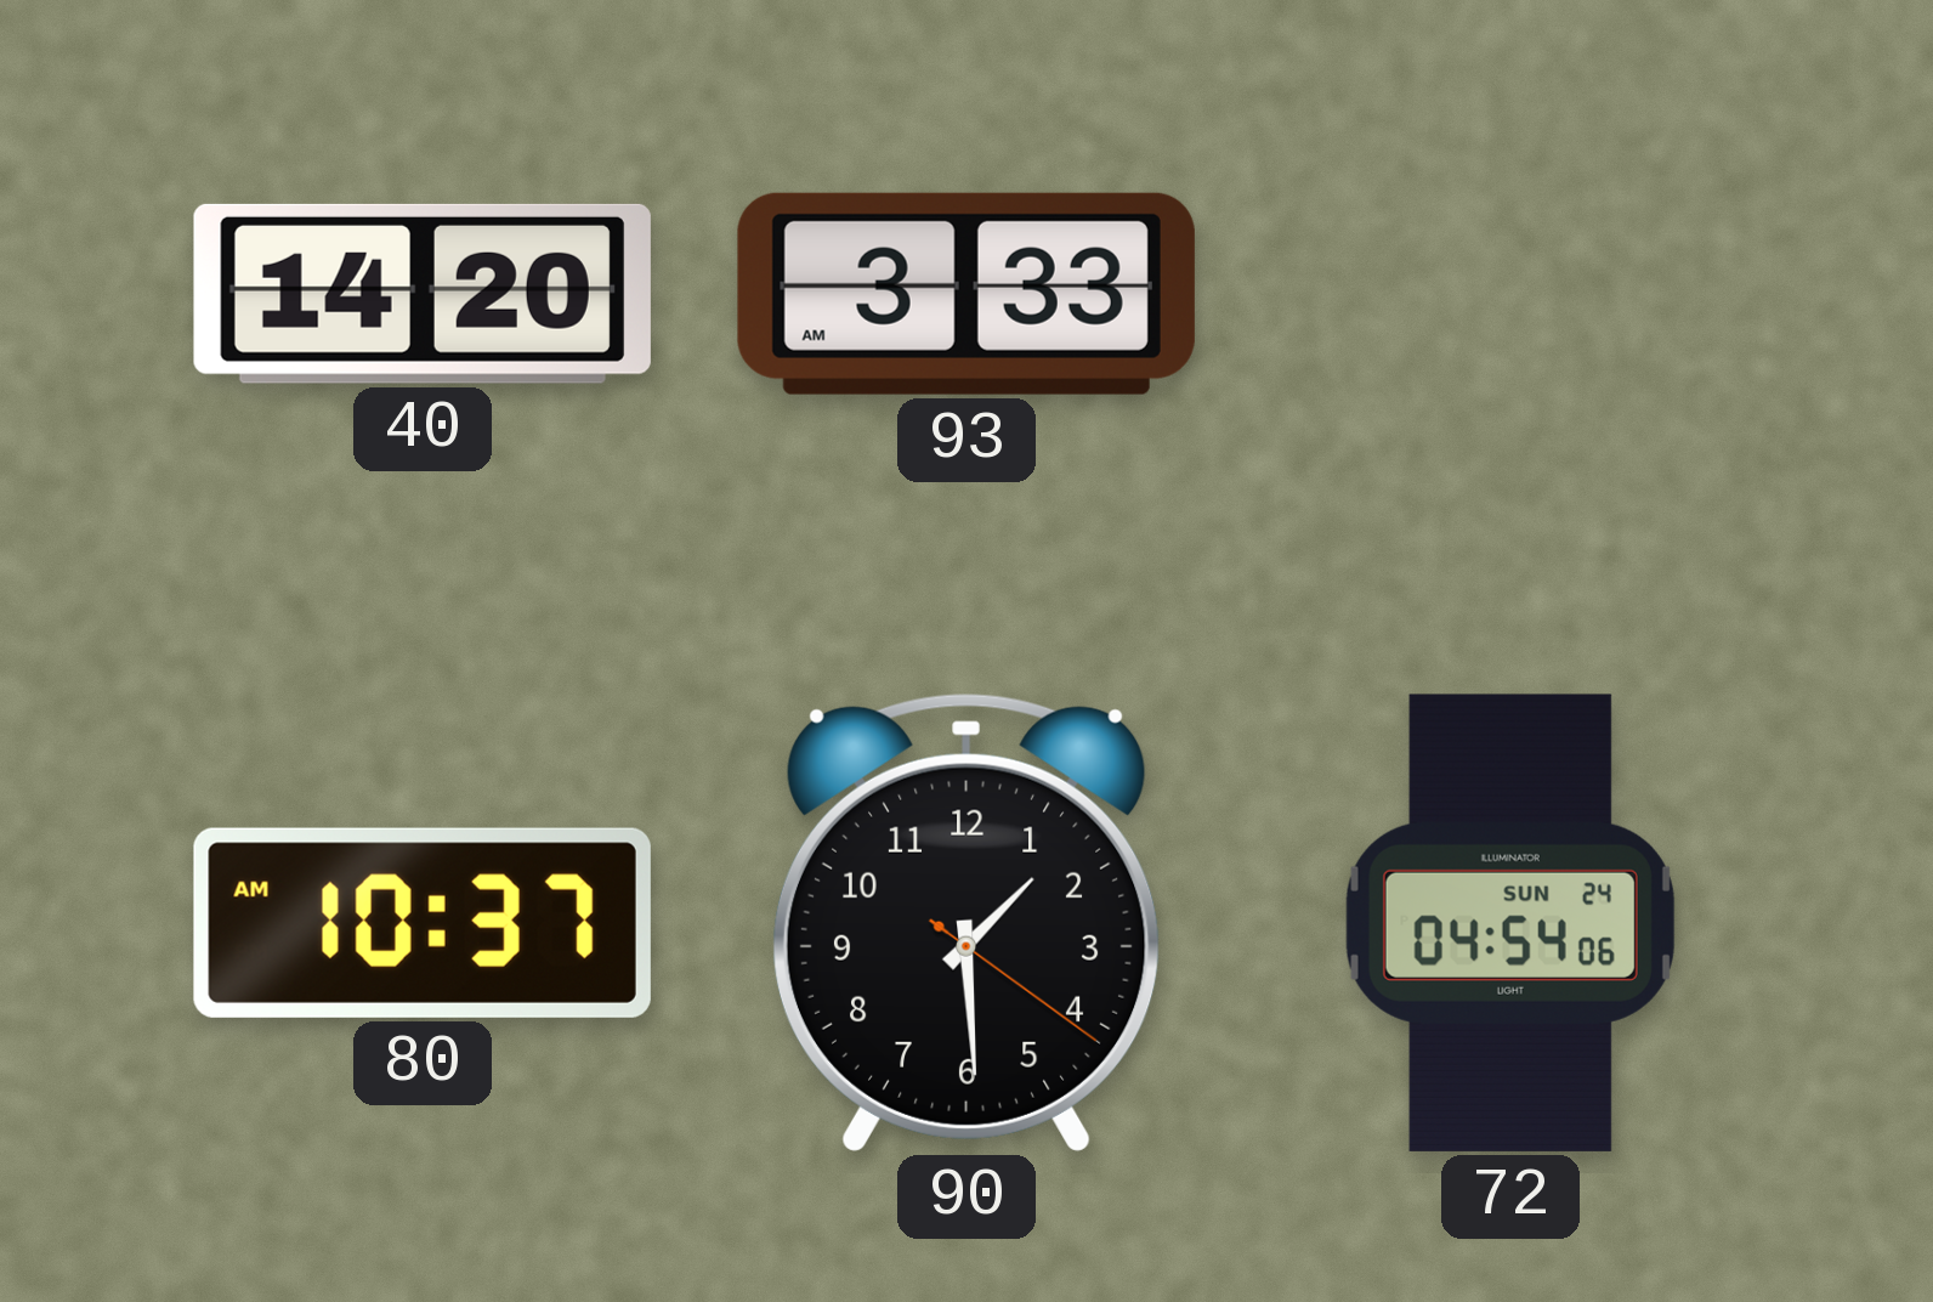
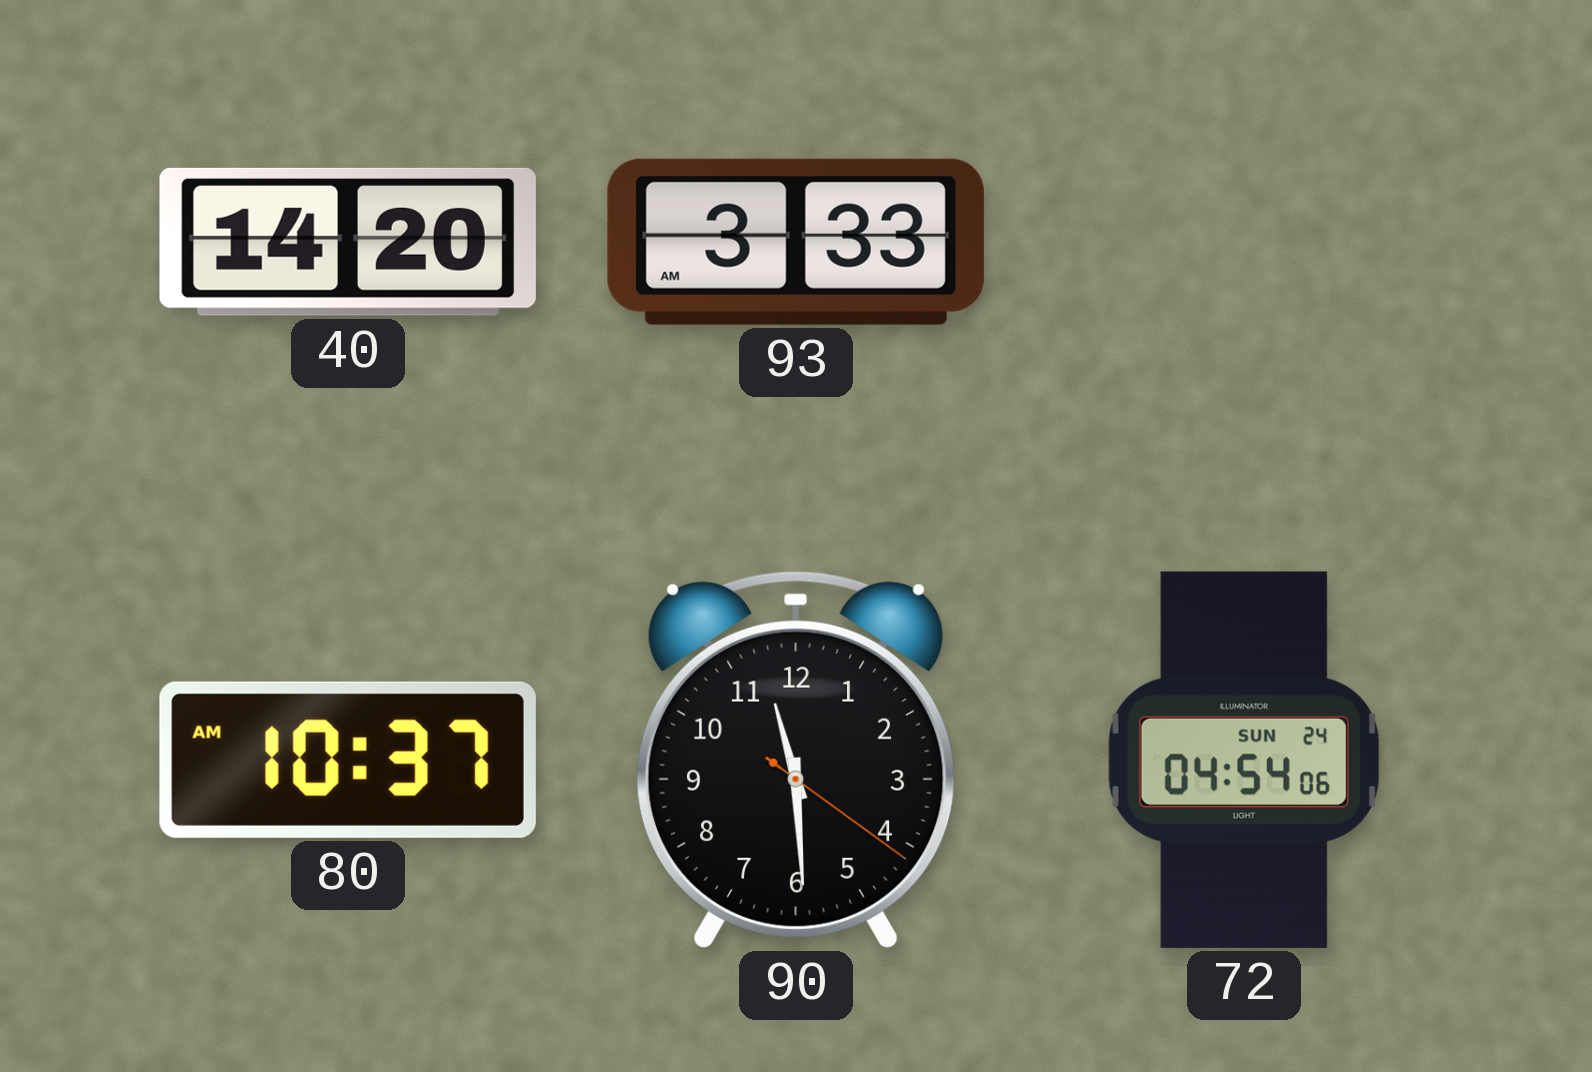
90: 1:29 -> 11:29 (796, 759)
